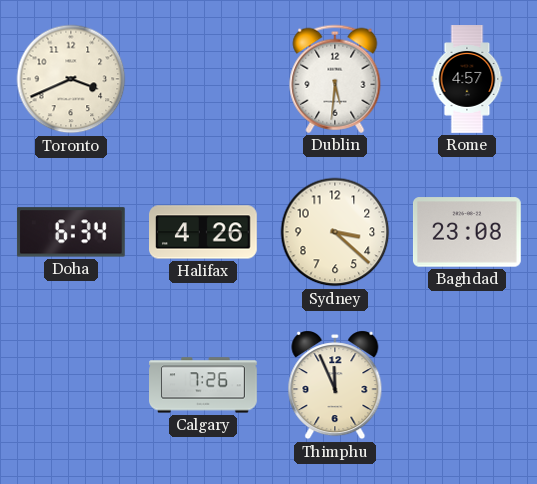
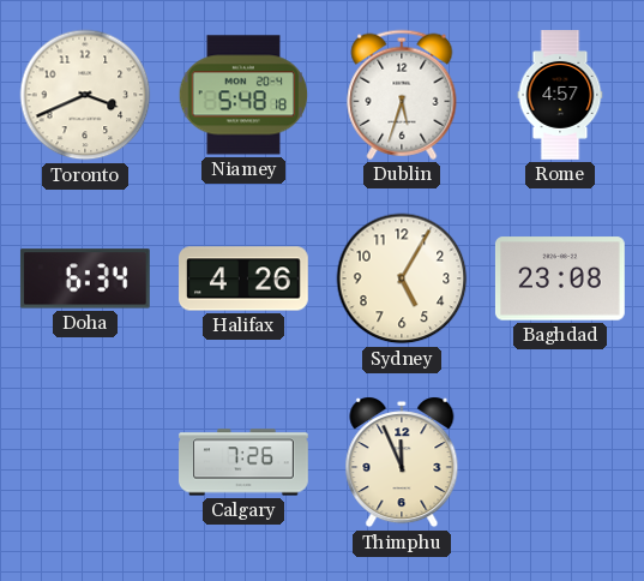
Niamey: none -> 5:48 (243, 95)
Dublin: 5:31 -> 5:33 (402, 95)
Sydney: 3:22 -> 5:05 (402, 278)
